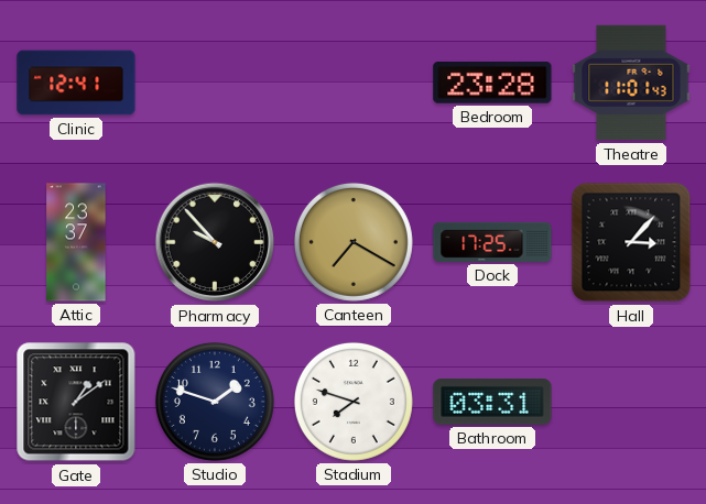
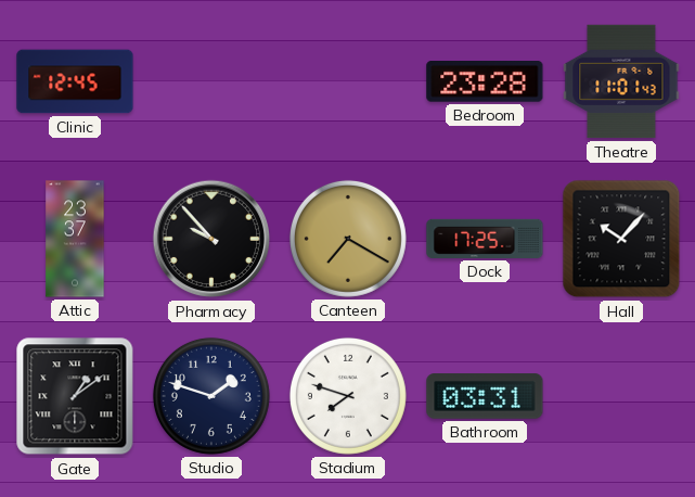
Clinic: 12:41 -> 12:45 (75, 81)
Hall: 3:07 -> 10:07 (621, 239)
